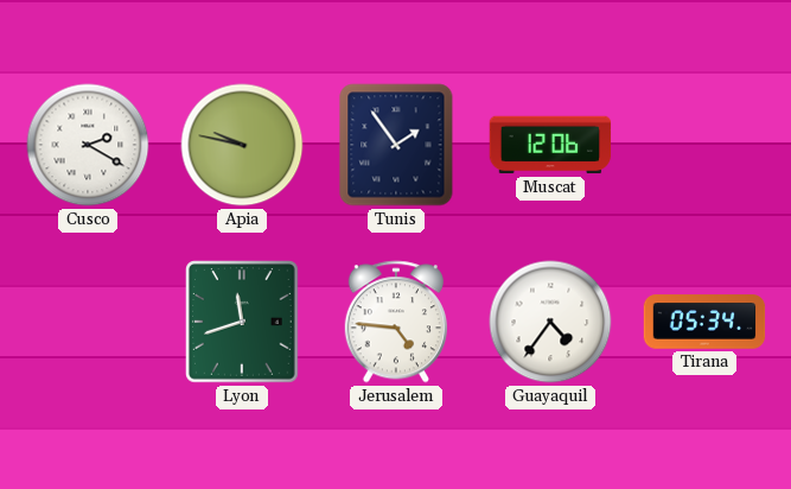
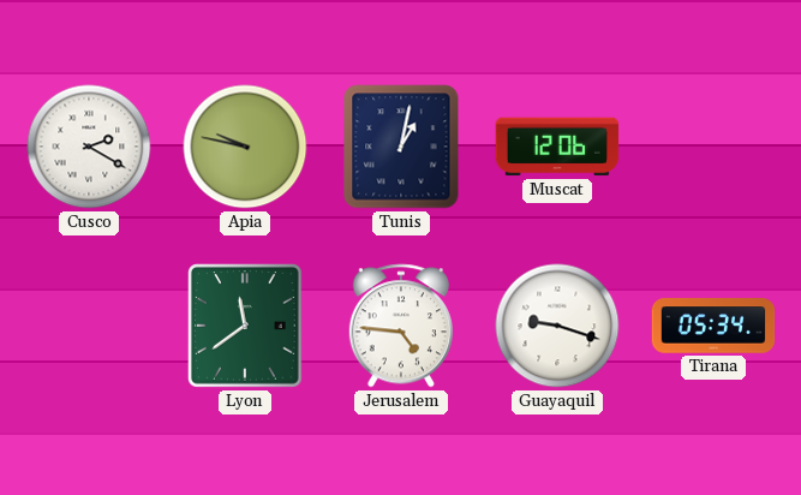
Tunis: 1:54 -> 1:02 (401, 147)
Lyon: 11:42 -> 11:39 (246, 326)
Guayaquil: 4:36 -> 9:18 (557, 326)
